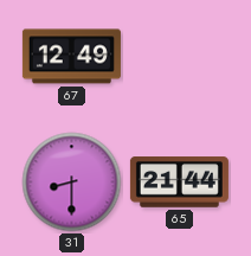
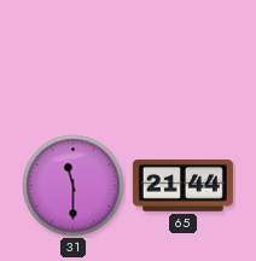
67: 12:49 -> none (71, 57)
31: 8:30 -> 11:30 (74, 186)
